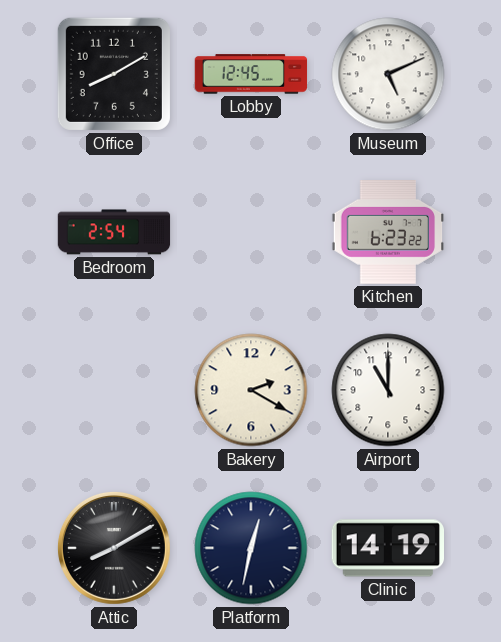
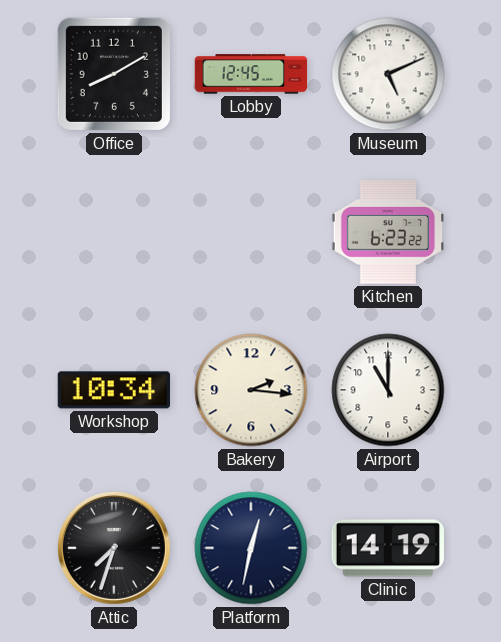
Bedroom: 2:54 -> none (114, 232)
Workshop: none -> 10:34 (113, 390)
Bakery: 2:20 -> 2:16 (251, 390)
Attic: 8:10 -> 7:33 (114, 548)
